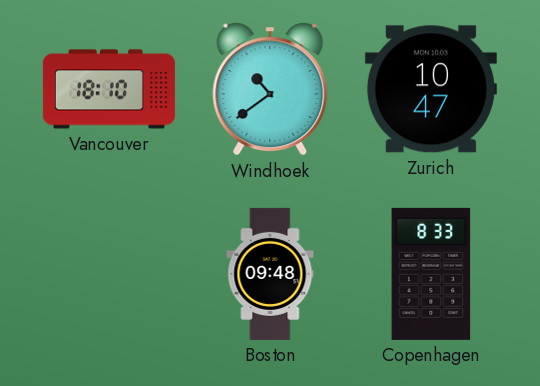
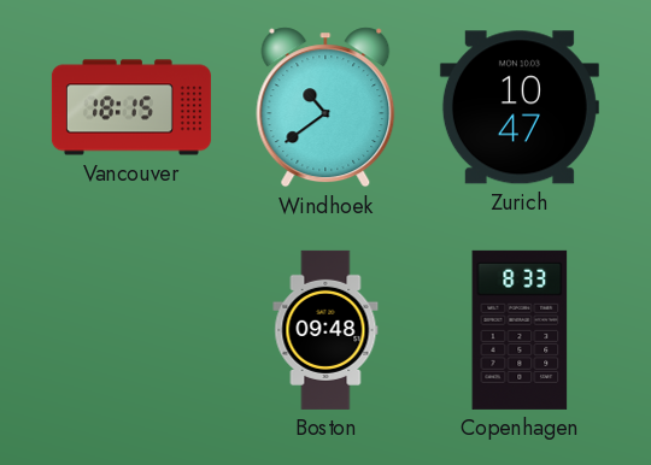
Vancouver: 18:10 -> 18:15 (131, 107)
